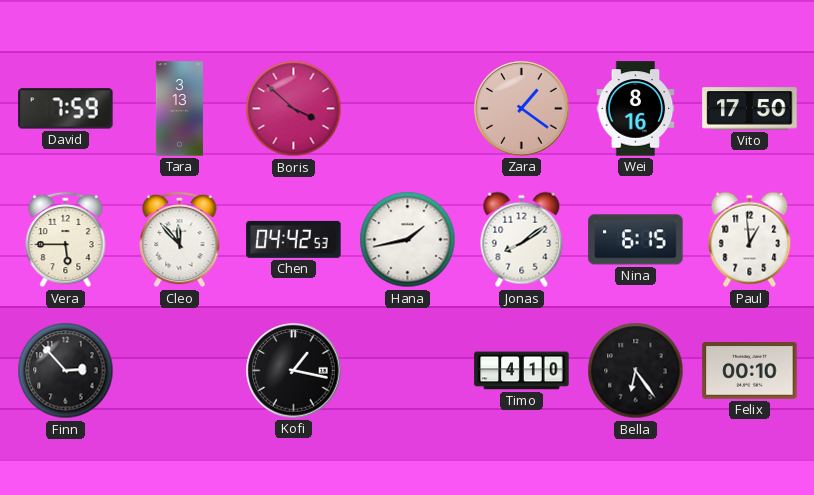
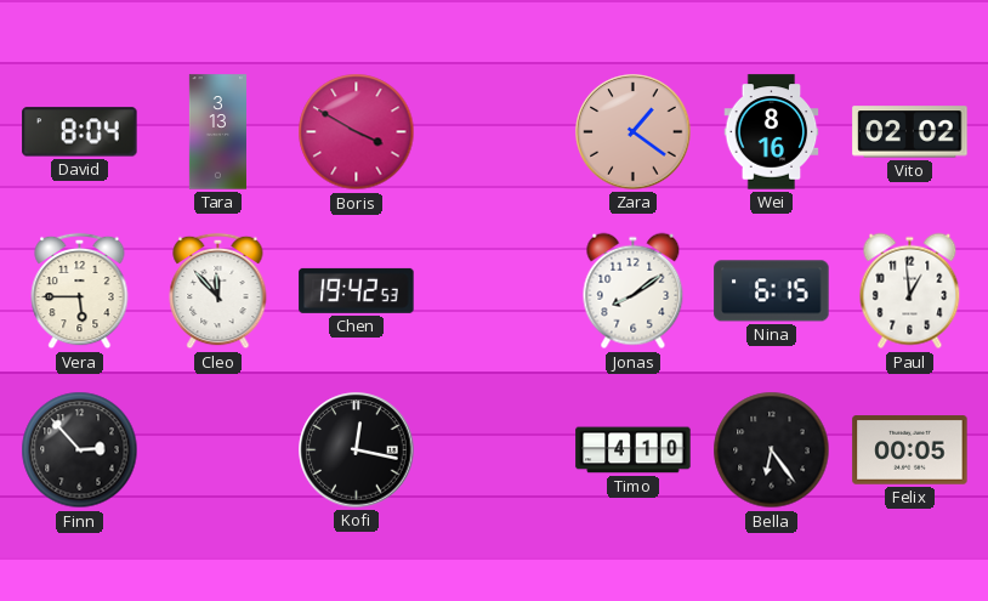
David: 7:59 -> 8:04 (80, 132)
Boris: 3:52 -> 3:50 (357, 132)
Vito: 17:50 -> 02:02 (910, 132)
Chen: 04:42 -> 19:42 (357, 290)
Hana: 1:43 -> none (408, 240)
Kofi: 1:17 -> 12:17 (357, 450)
Felix: 00:10 -> 00:05 (910, 450)
